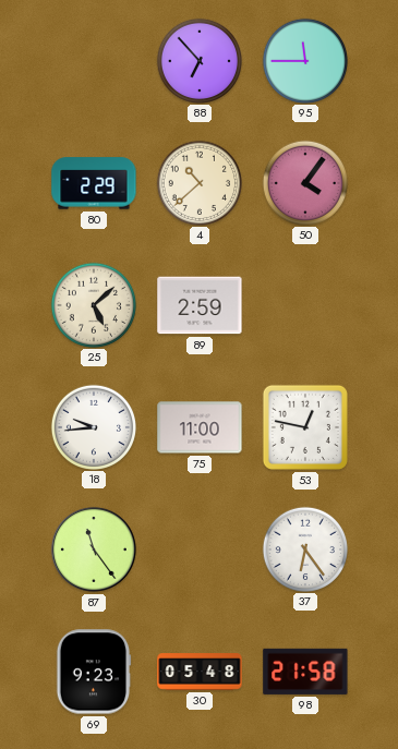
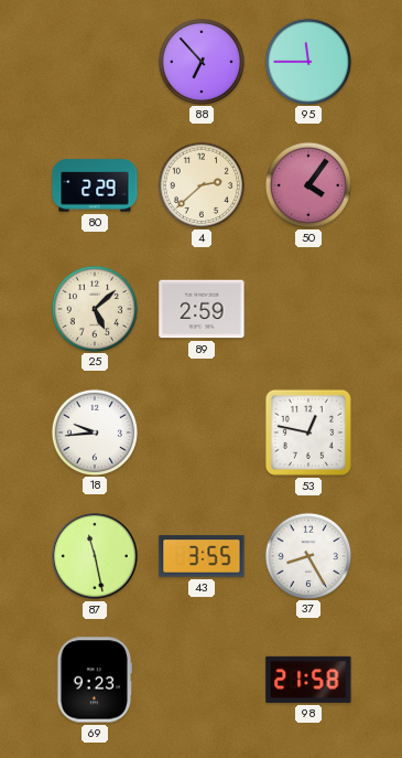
4: 10:38 -> 2:38 (200, 184)
75: 11:00 -> none (200, 427)
87: 11:24 -> 11:28 (95, 556)
43: none -> 3:55 (202, 556)
37: 6:24 -> 8:25 (307, 555)
30: 05:48 -> none (200, 672)
